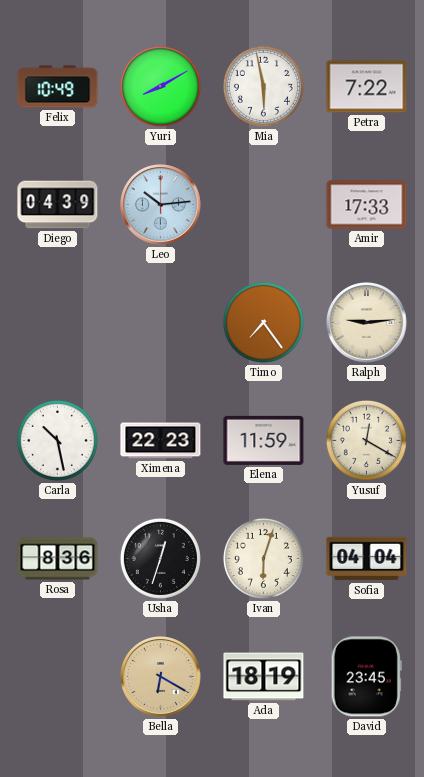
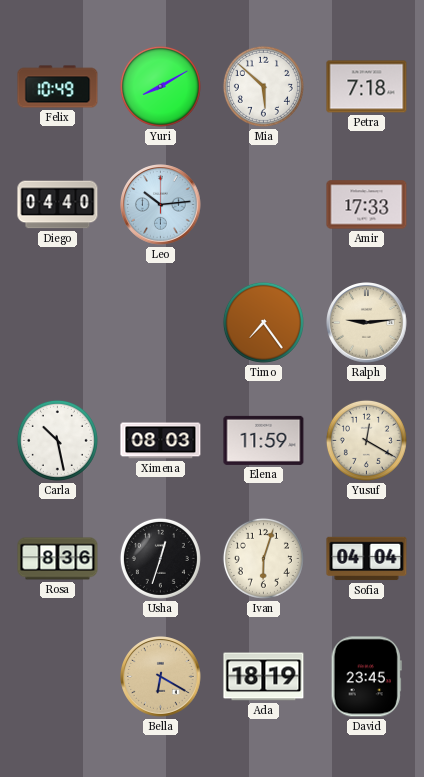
Mia: 5:58 -> 5:52 (263, 86)
Petra: 7:22 -> 7:18 (367, 87)
Diego: 04:39 -> 04:40 (58, 205)
Ximena: 22:23 -> 08:03 (161, 441)
